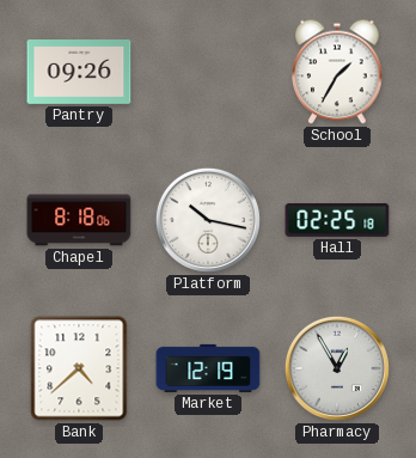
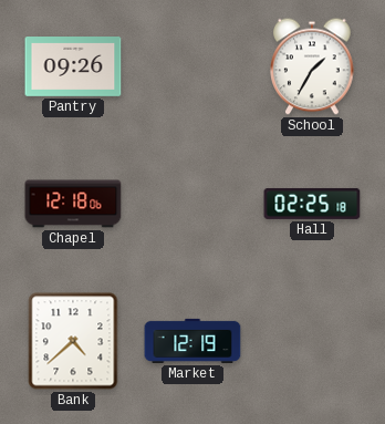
Chapel: 8:18 -> 12:18 (73, 204)
Platform: 10:17 -> none (208, 220)
Pharmacy: 12:55 -> none (337, 368)
